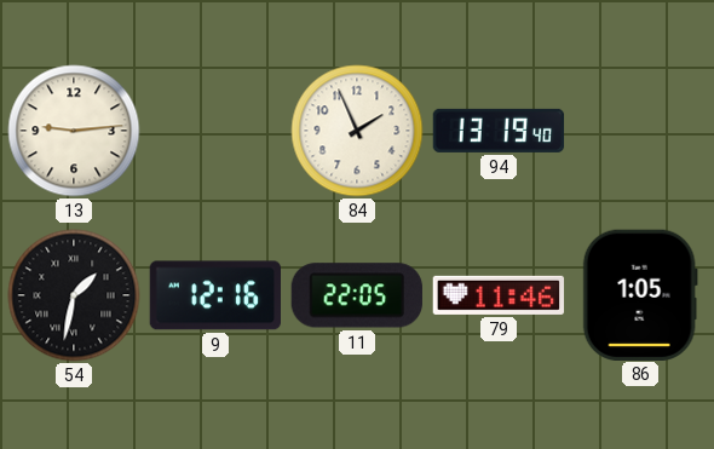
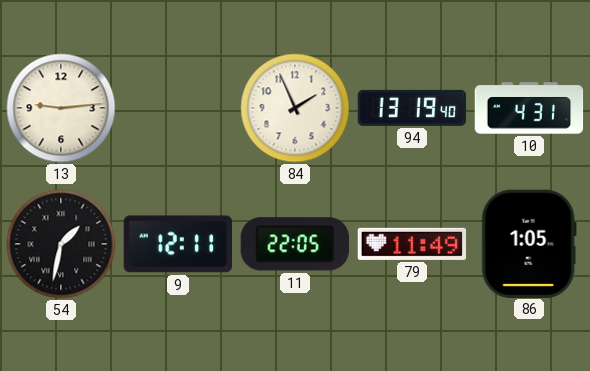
10: none -> 4:31 (529, 108)
9: 12:16 -> 12:11 (178, 244)
79: 11:46 -> 11:49 (412, 244)
